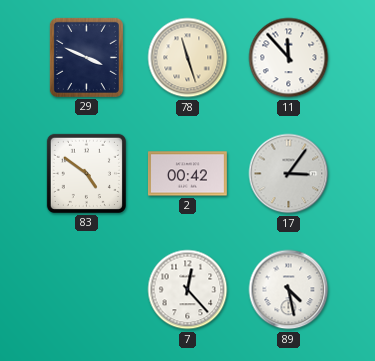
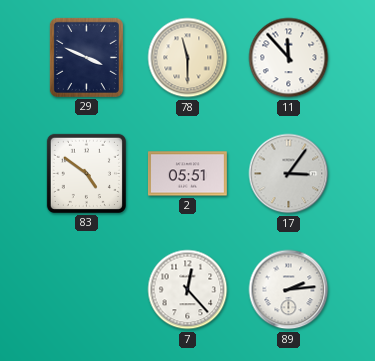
78: 11:27 -> 11:30 (188, 58)
2: 00:42 -> 05:51 (187, 174)
89: 4:28 -> 2:14 (289, 290)
